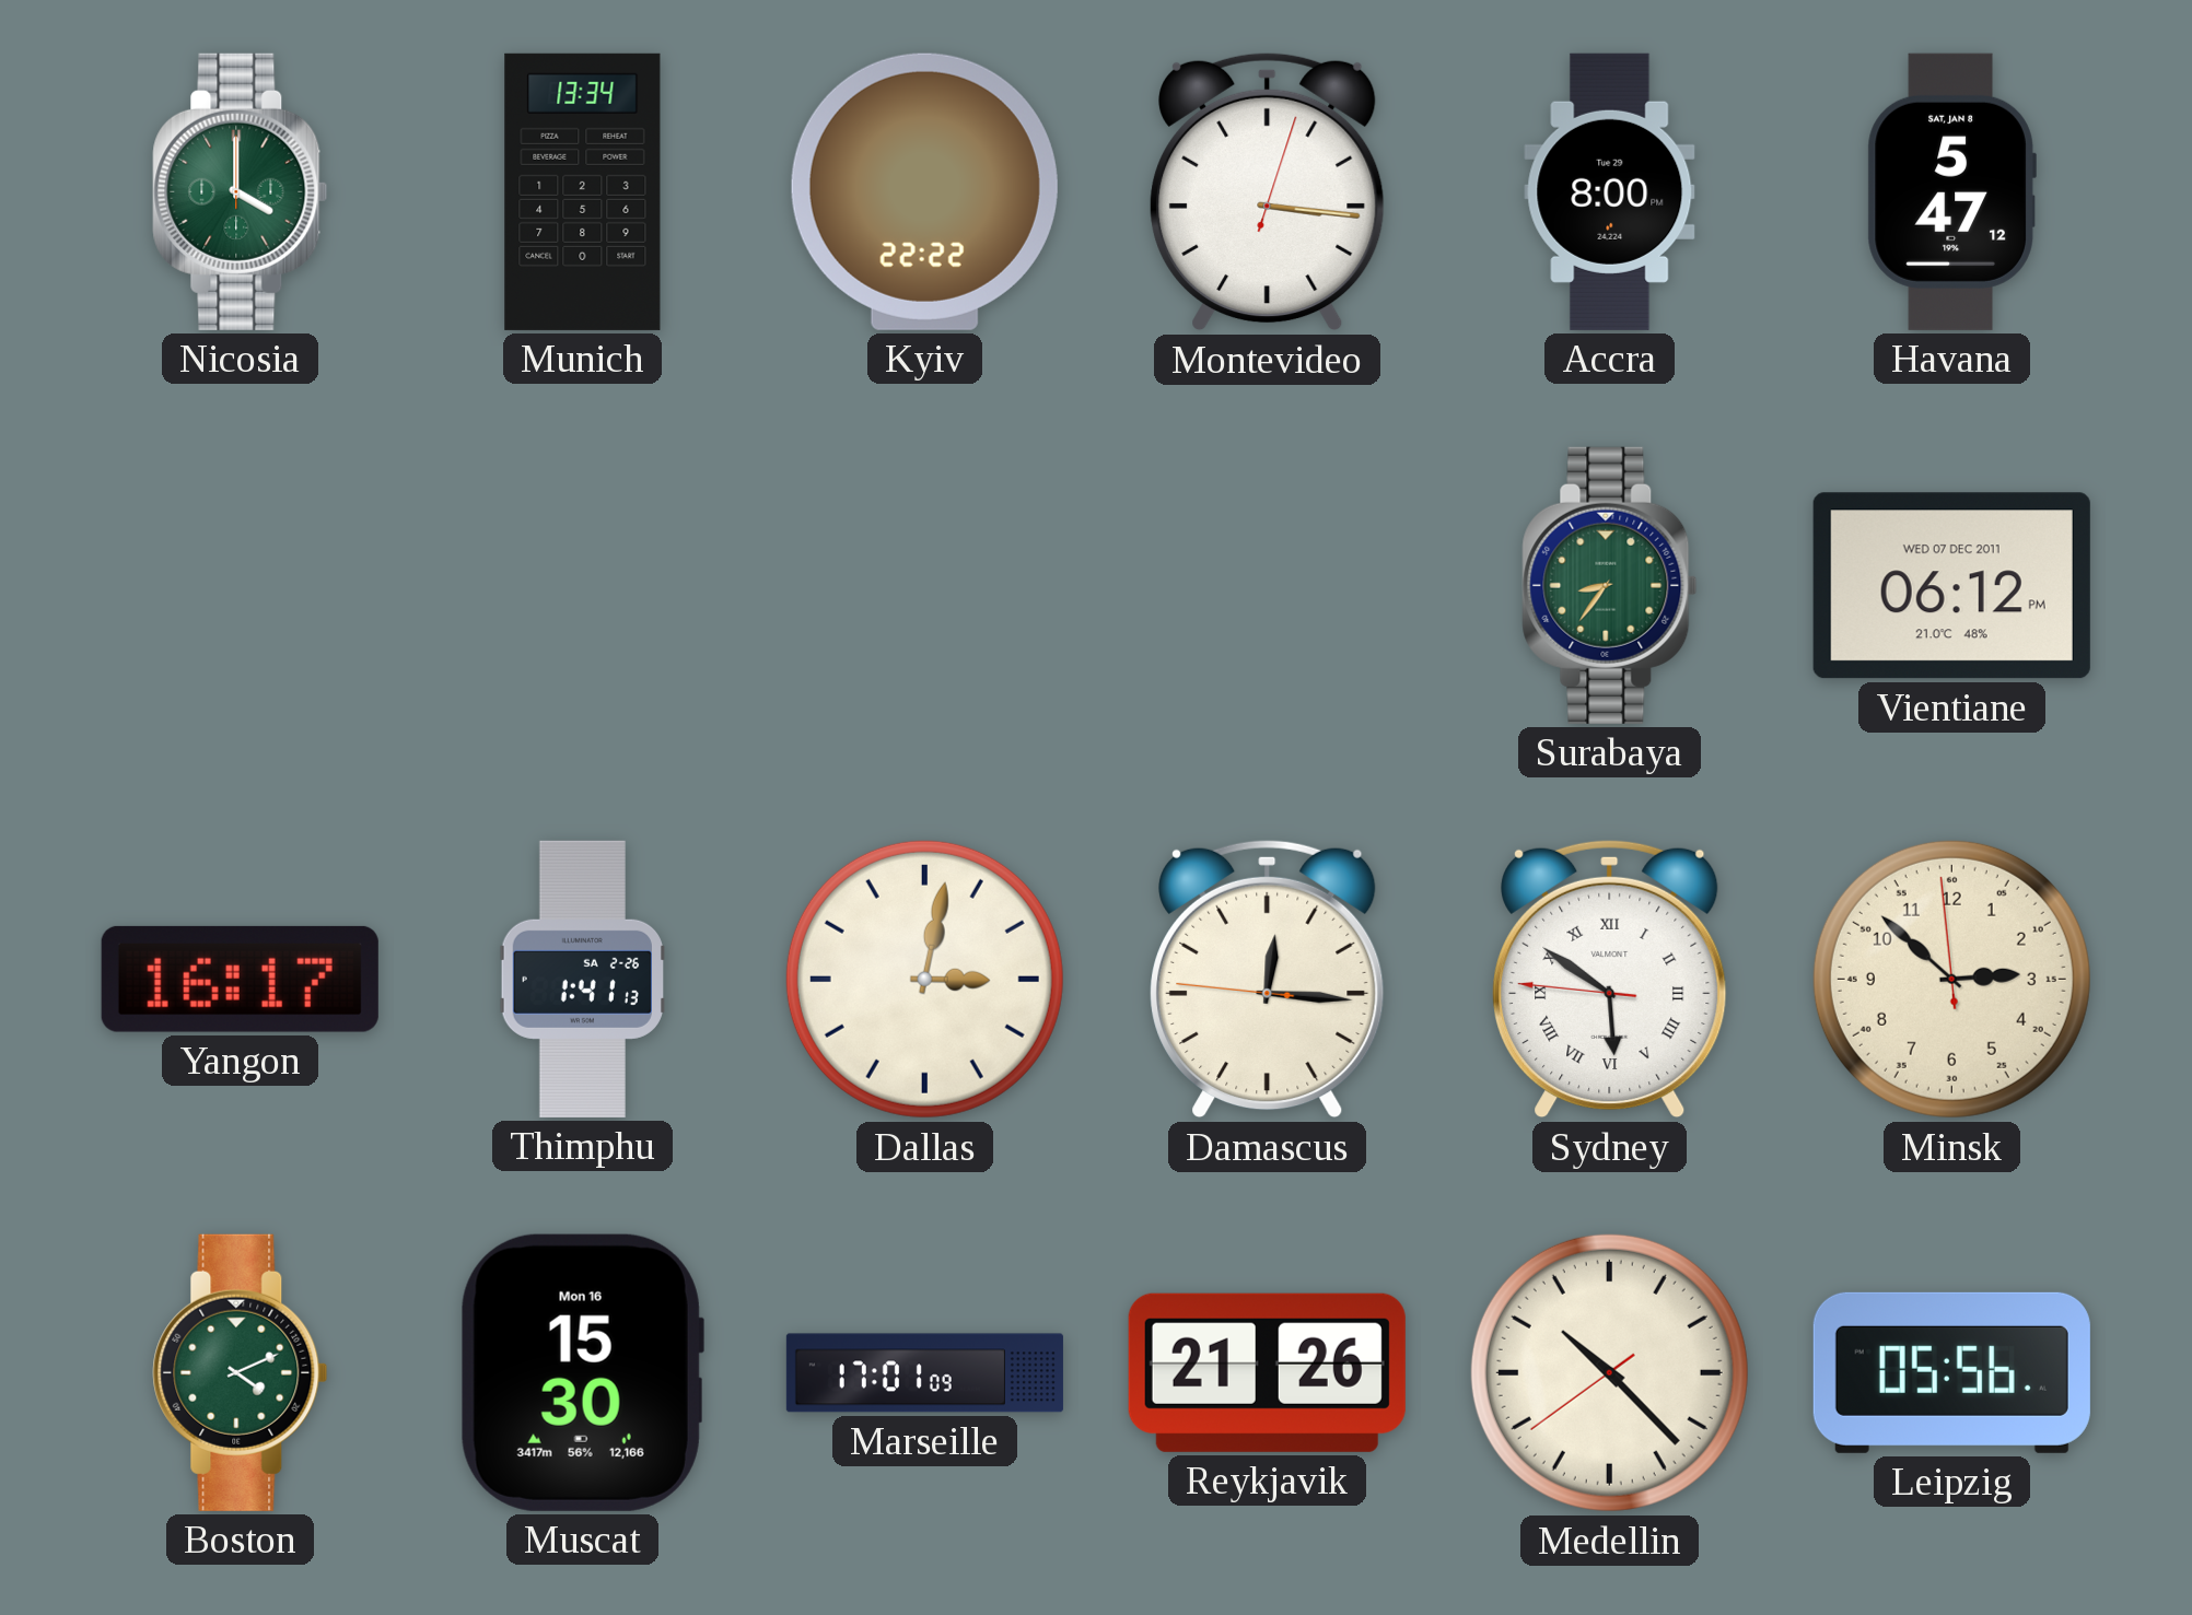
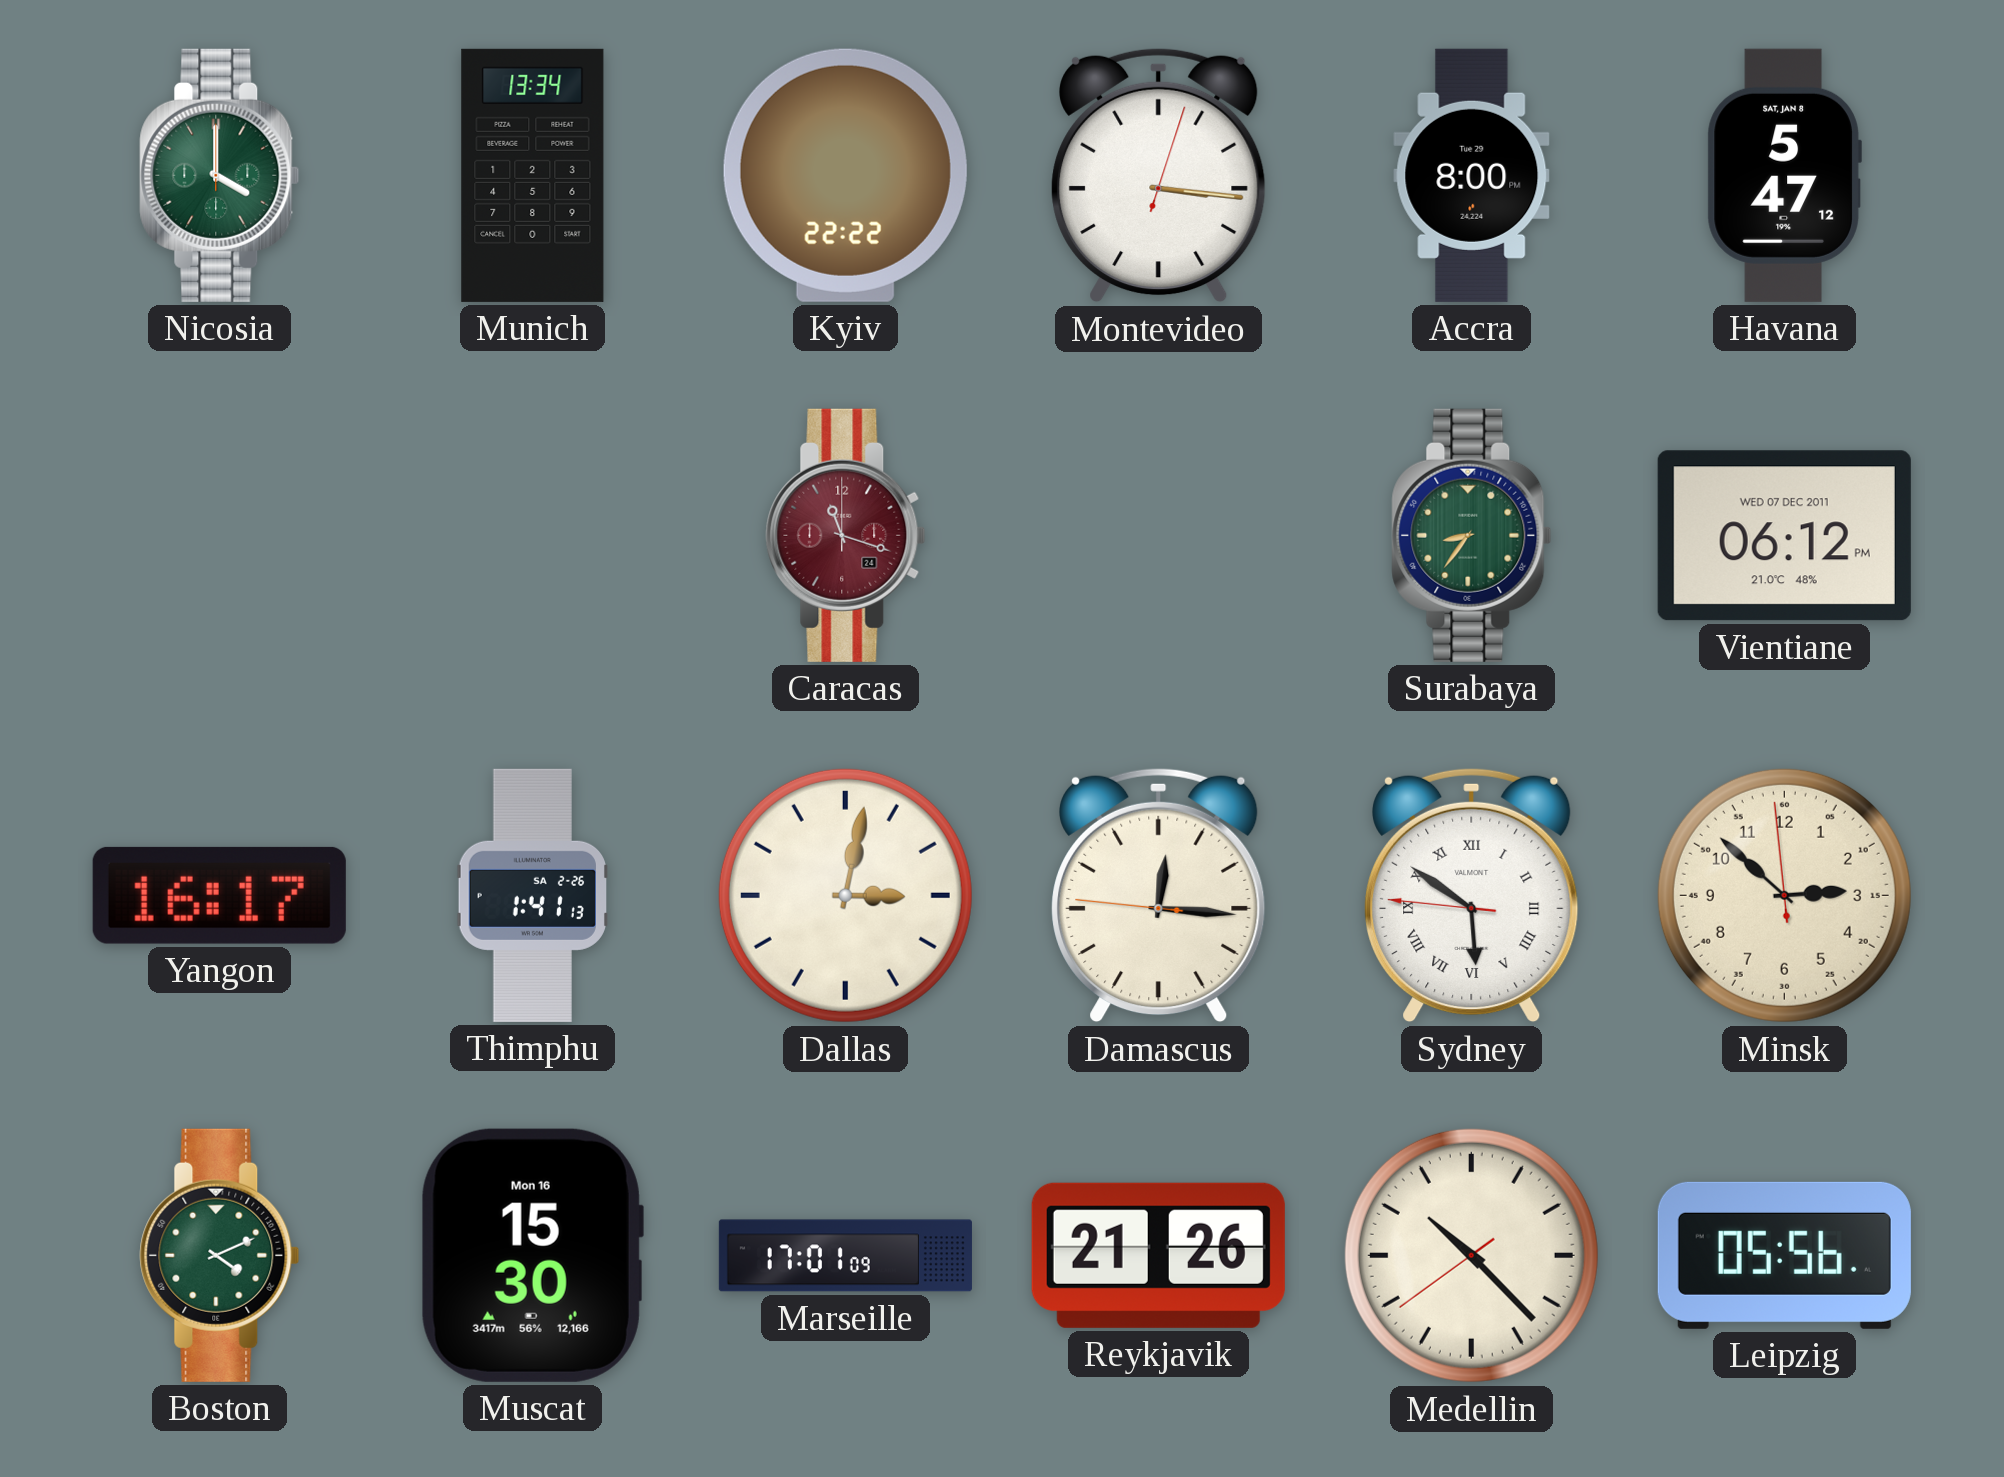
Caracas: none -> 11:18 (846, 535)
